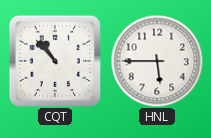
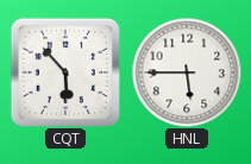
CQT: 10:53 -> 5:53 (64, 71)
